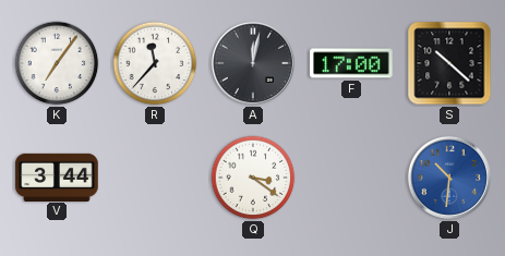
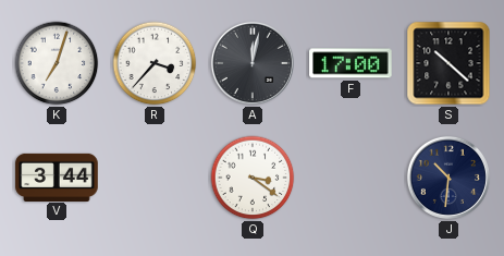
K: 7:06 -> 7:03 (57, 63)
R: 11:37 -> 3:37 (155, 63)
J dial: blue -> navy (448, 178)
